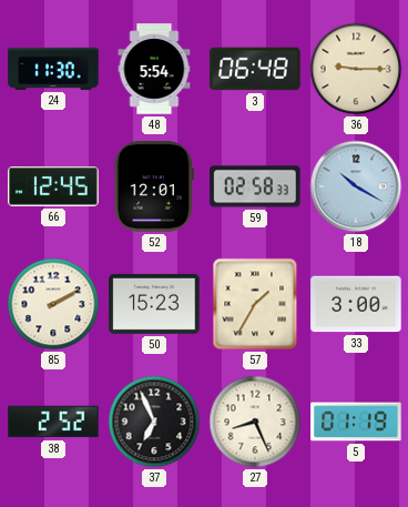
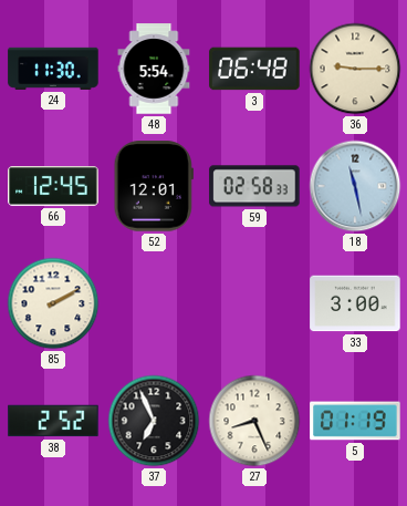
18: 10:20 -> 11:28 (355, 186)
50: 15:23 -> none (154, 304)
57: 1:35 -> none (255, 304)
